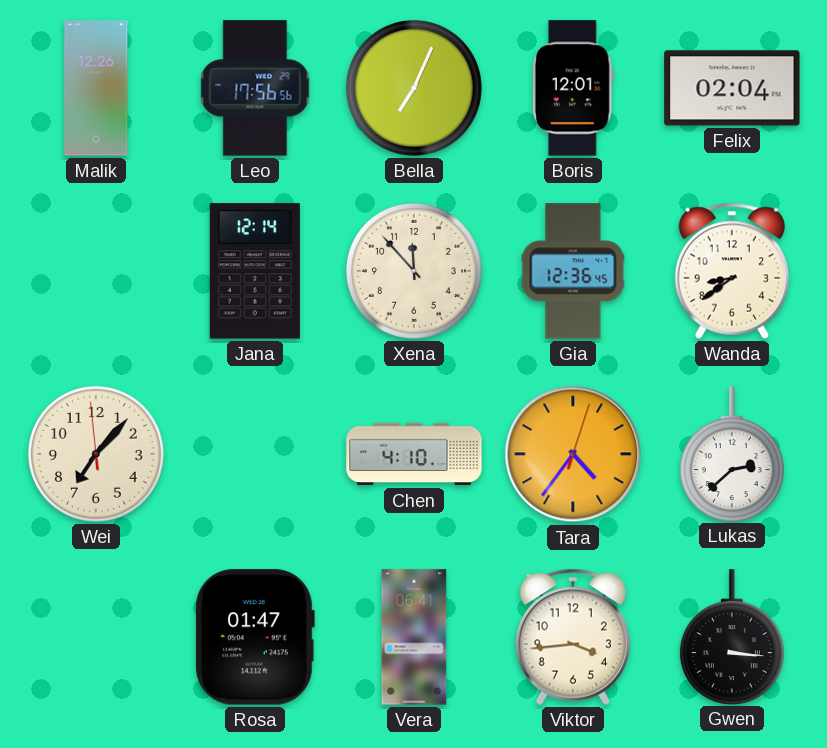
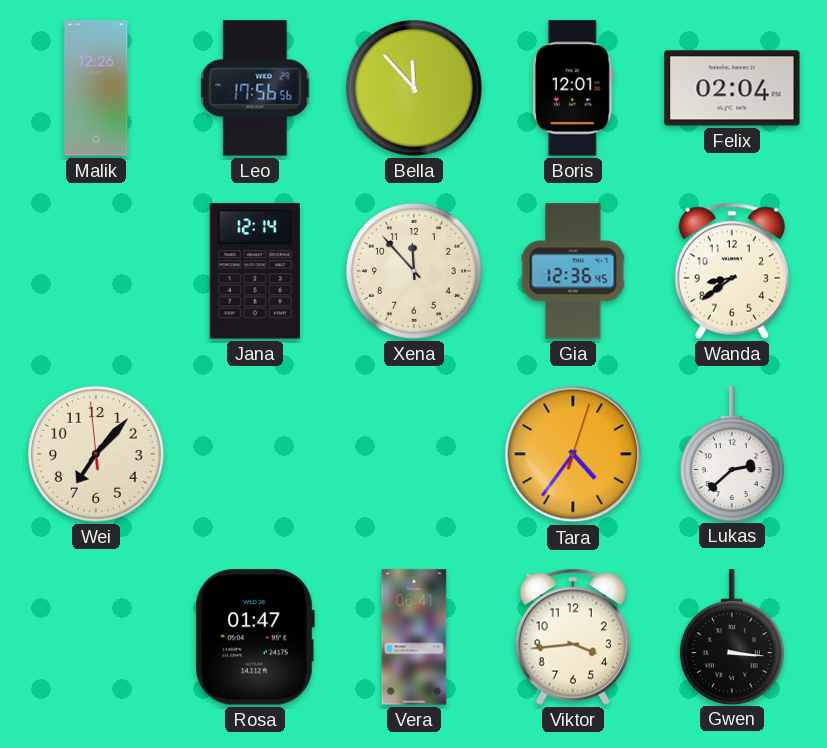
Bella: 7:04 -> 11:53 (414, 88)
Chen: 4:10 -> none (414, 454)
